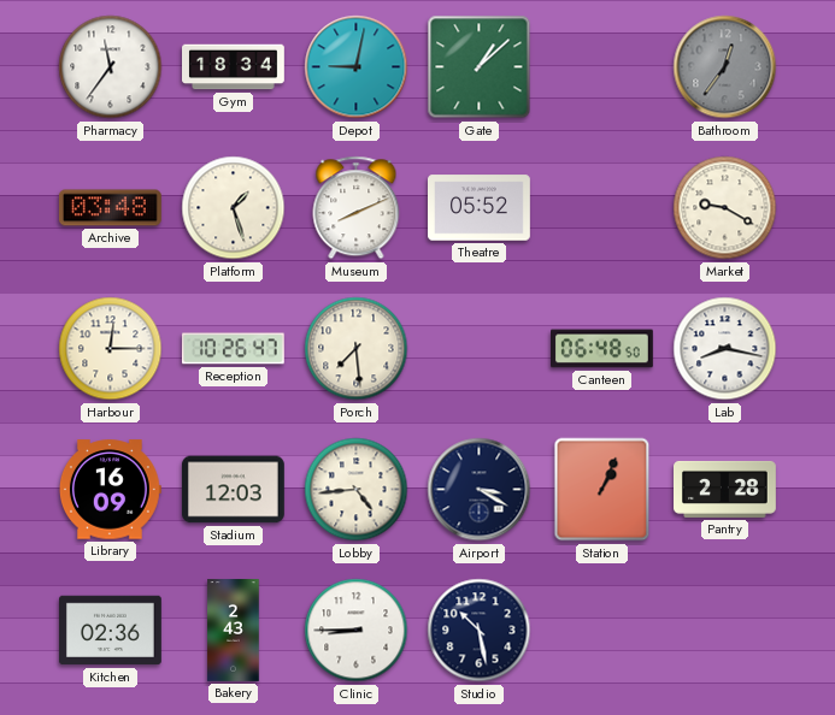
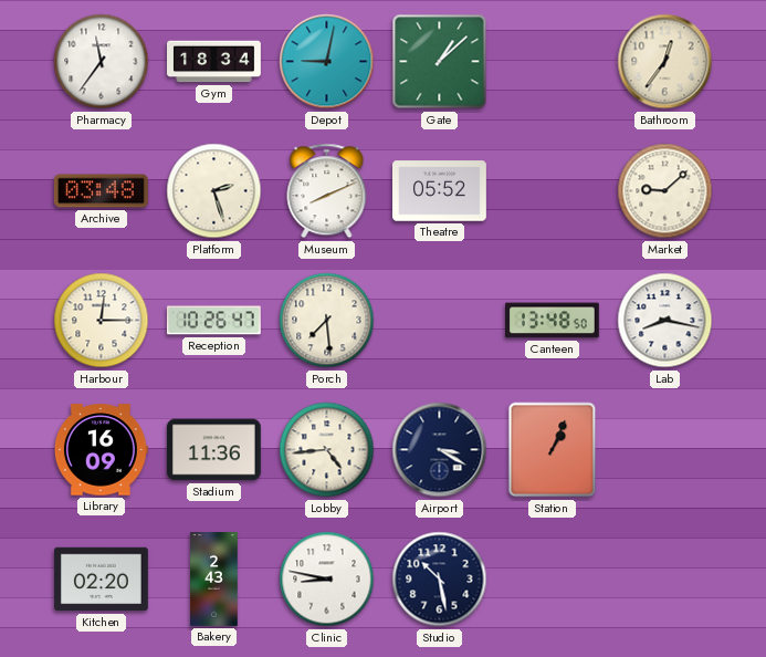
Bathroom dial: grey -> cream (665, 62)
Platform: 1:27 -> 2:27 (214, 191)
Market: 9:20 -> 9:08 (665, 191)
Canteen: 06:48 -> 13:48 (553, 321)
Stadium: 12:03 -> 11:36 (213, 450)
Pantry: 2:28 -> none (725, 489)
Kitchen: 02:36 -> 02:20 (102, 580)
Clinic: 8:45 -> 8:47 (327, 580)
